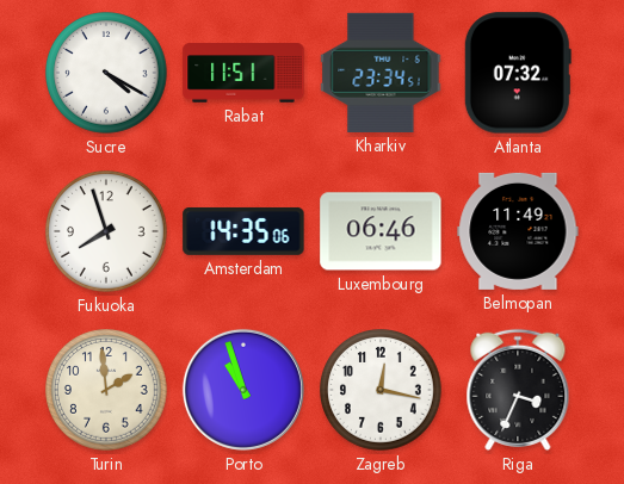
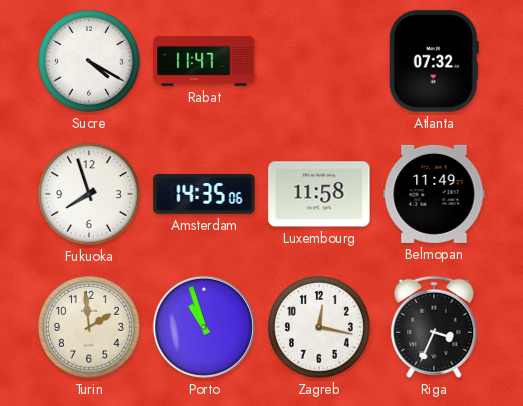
Rabat: 11:51 -> 11:47 (204, 61)
Kharkiv: 23:34 -> none (381, 73)
Luxembourg: 06:46 -> 11:58 (319, 194)
